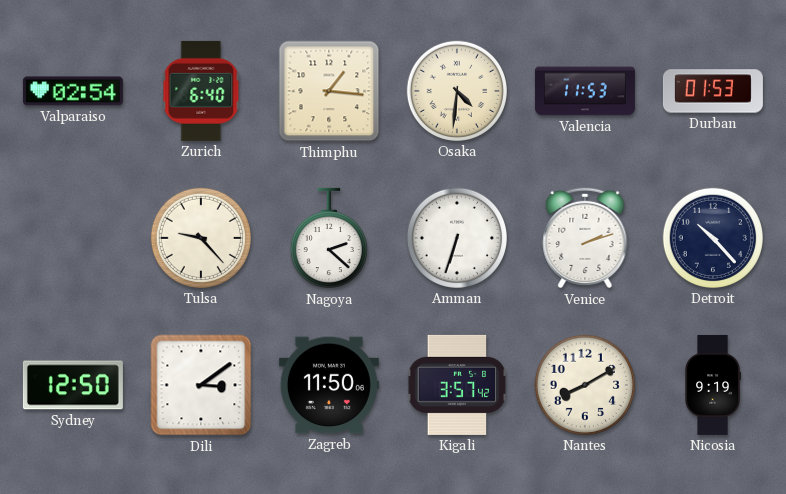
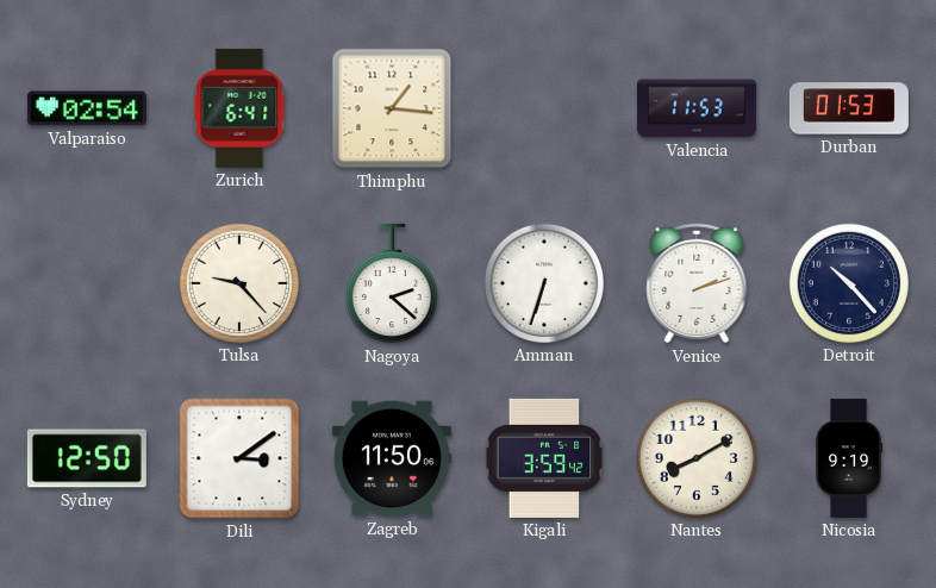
Zurich: 6:40 -> 6:41 (239, 108)
Osaka: 4:31 -> none (457, 91)
Kigali: 3:57 -> 3:59 (544, 458)
